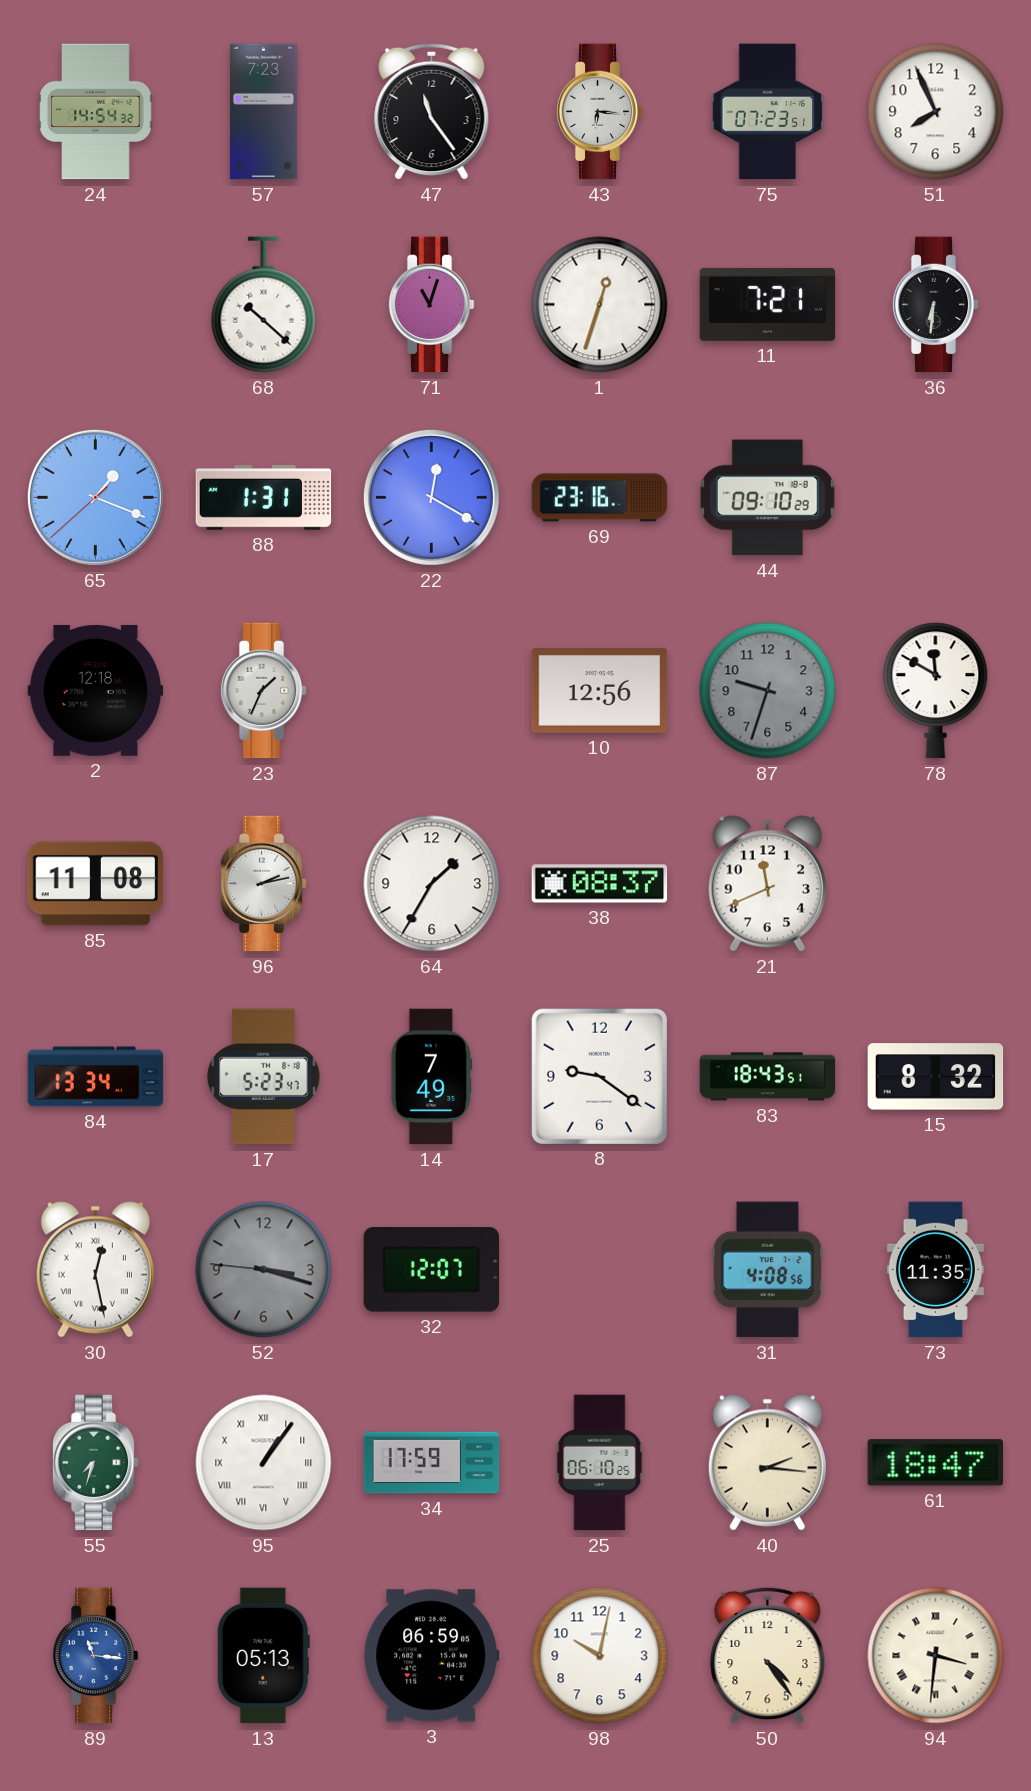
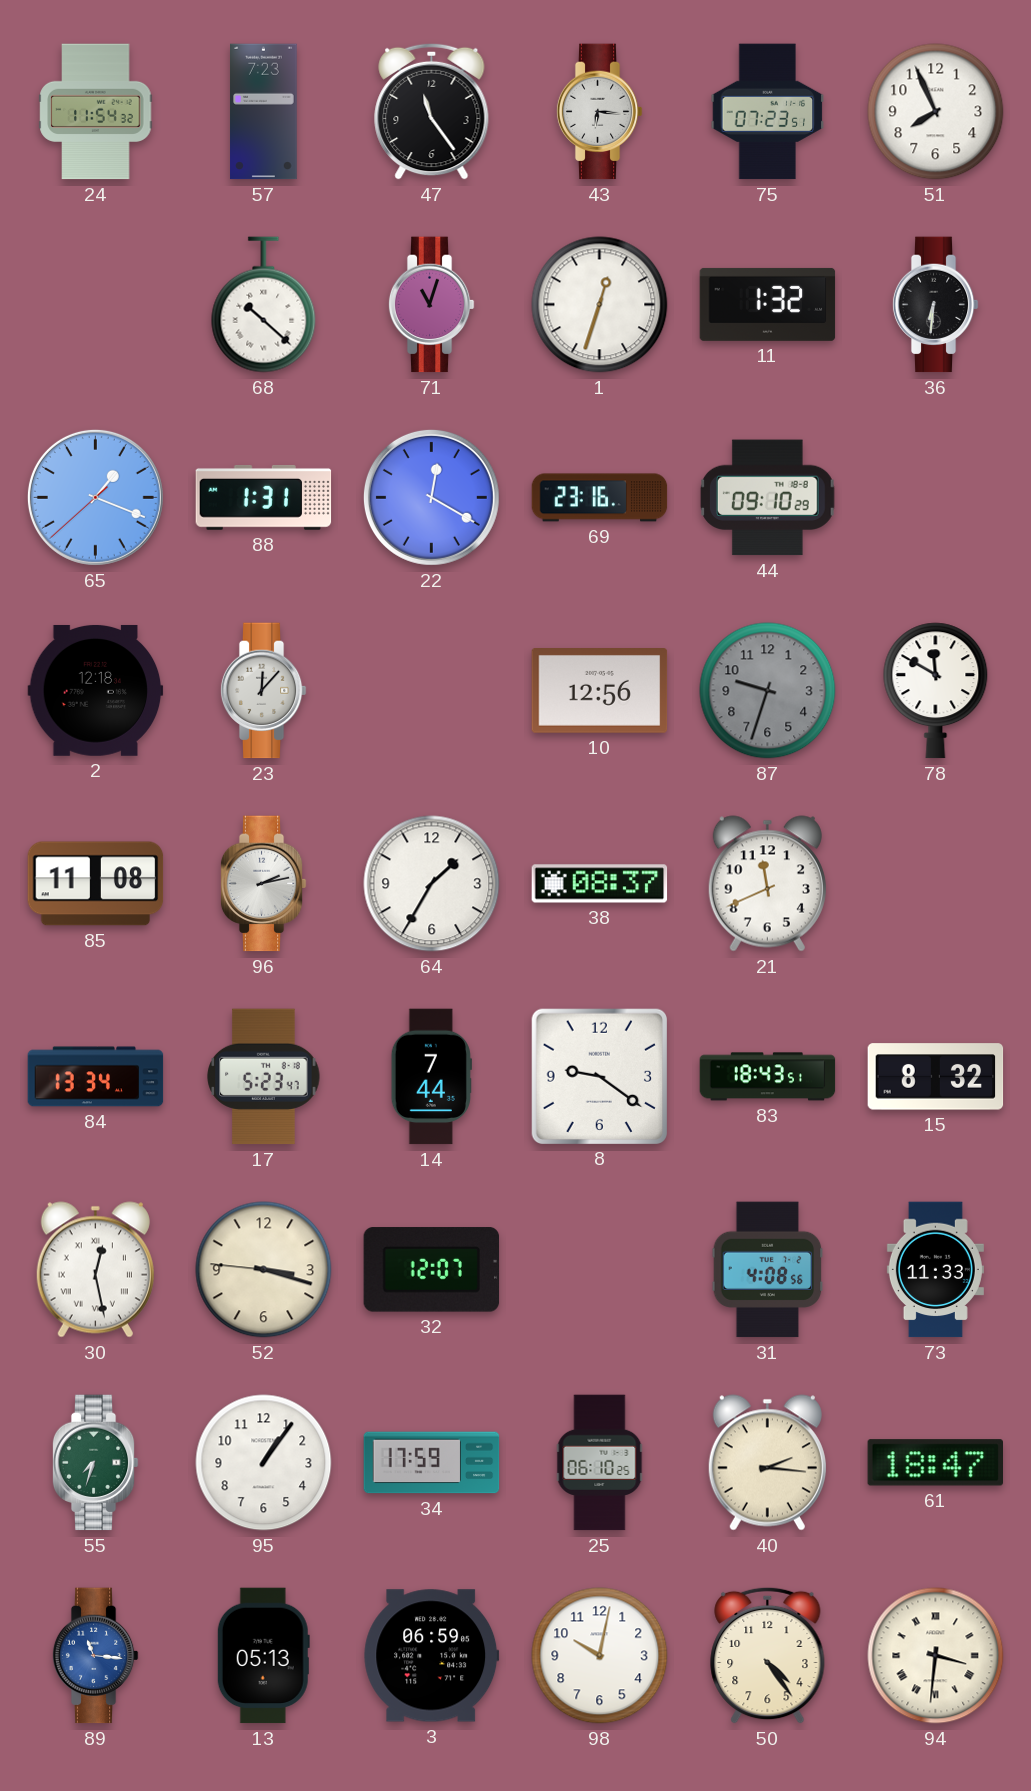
24: 14:54 -> 11:54 (96, 112)
11: 7:21 -> 1:32 (768, 304)
23: 1:34 -> 12:07 (263, 691)
14: 7:49 -> 7:44 (431, 1077)
52 dial: grey -> cream (264, 1270)
73: 11:35 -> 11:33 (935, 1270)
95 numerals: Roman -> Arabic (264, 1463)
